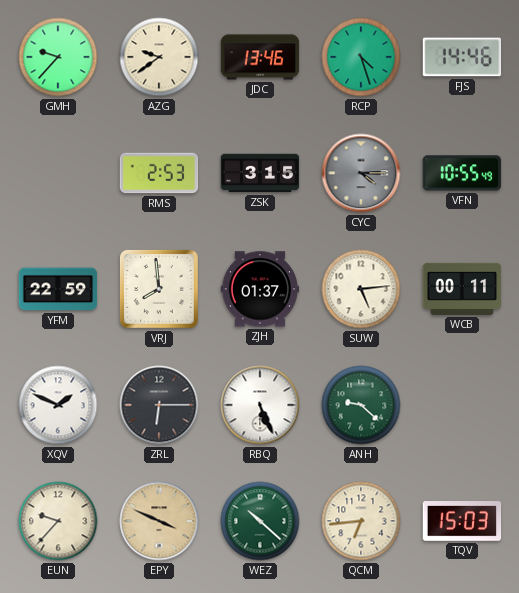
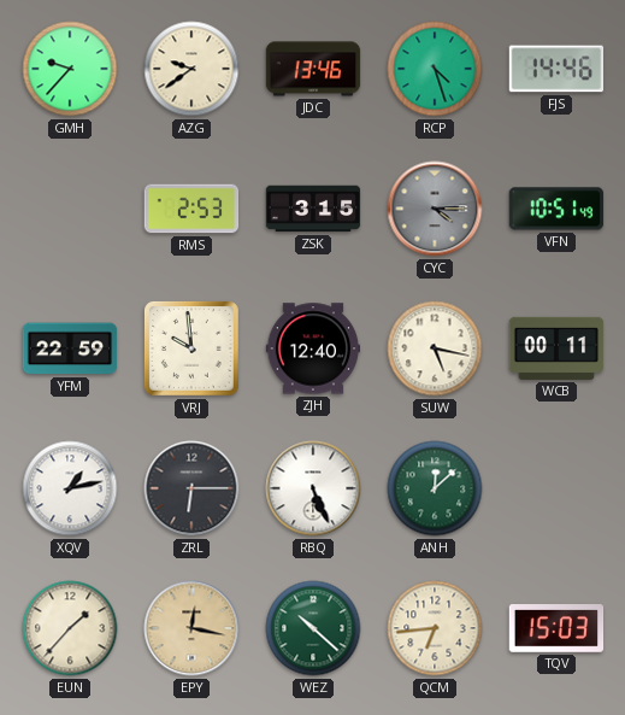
VFN: 10:55 -> 10:51 (556, 209)
VRJ: 7:59 -> 9:59 (191, 348)
ZJH: 01:37 -> 12:40 (313, 348)
SUW: 5:14 -> 5:17 (435, 348)
XQV: 1:49 -> 1:13 (70, 488)
ANH: 9:22 -> 12:08 (435, 488)
EUN: 9:37 -> 1:37 (70, 628)
EPY: 3:49 -> 12:17 (191, 628)
